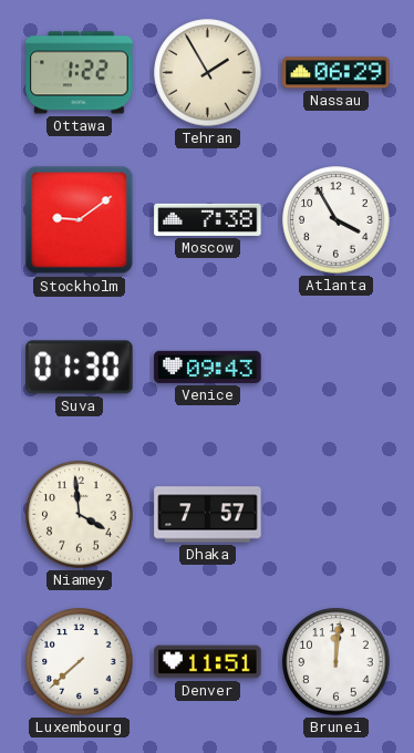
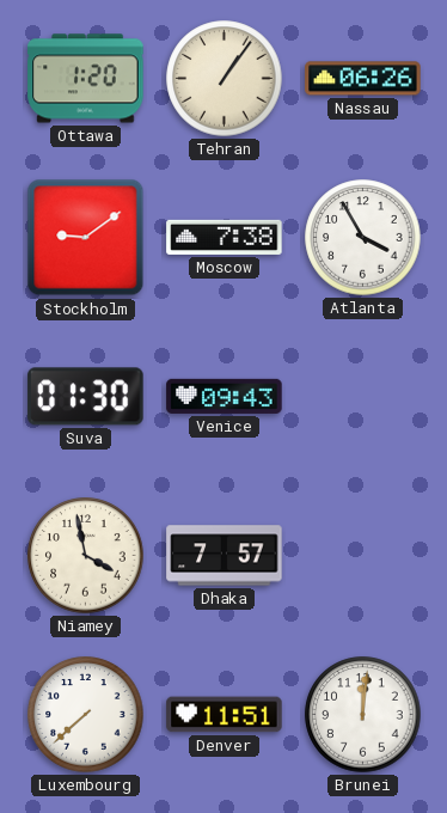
Ottawa: 1:22 -> 1:20 (86, 79)
Tehran: 1:55 -> 1:06 (225, 79)
Nassau: 06:29 -> 06:26 (363, 79)
Niamey: 3:59 -> 3:58 (86, 556)
